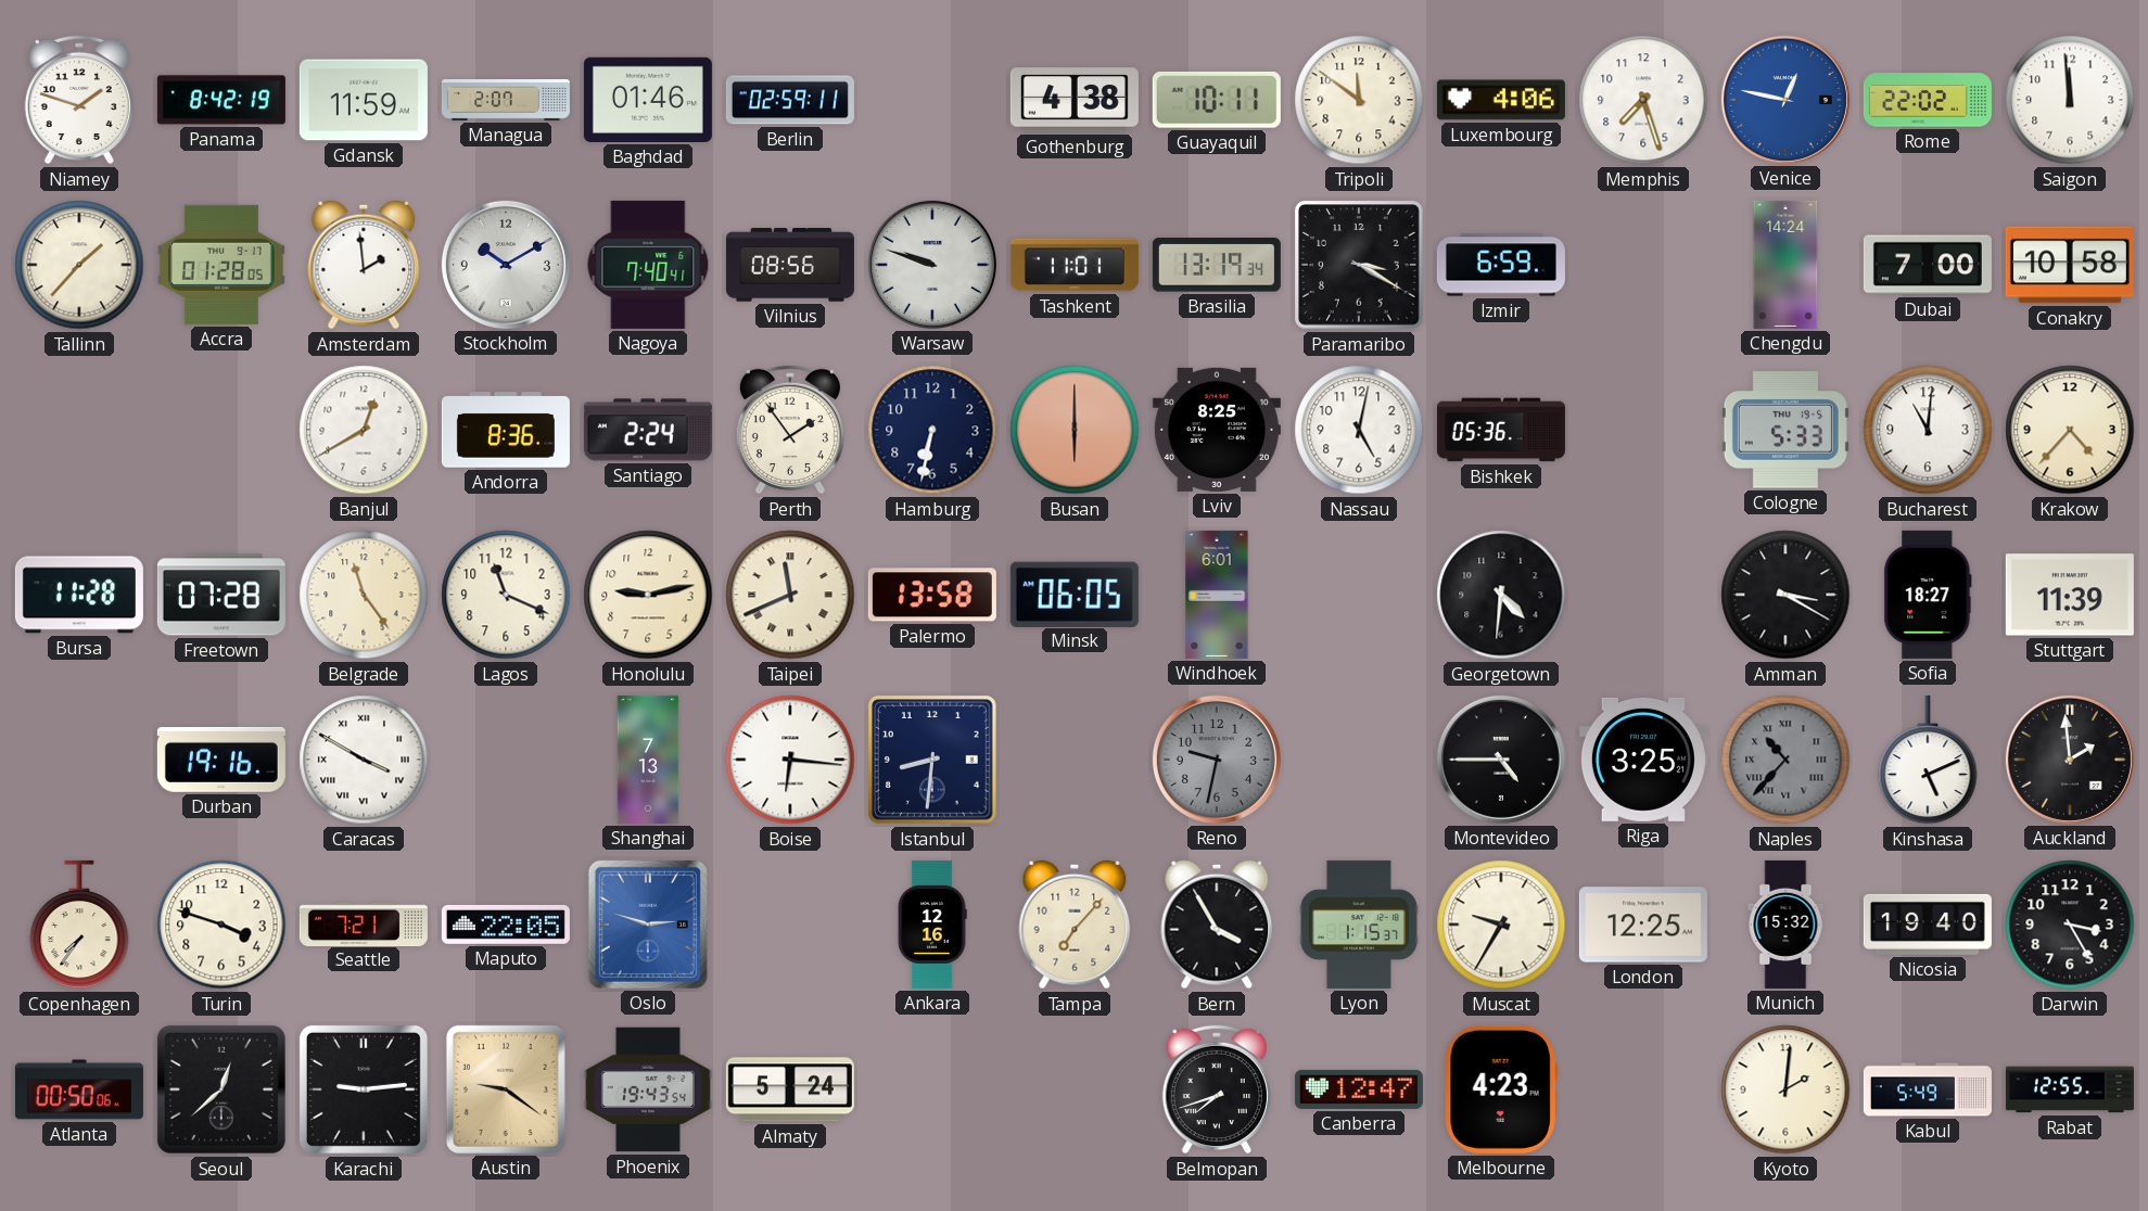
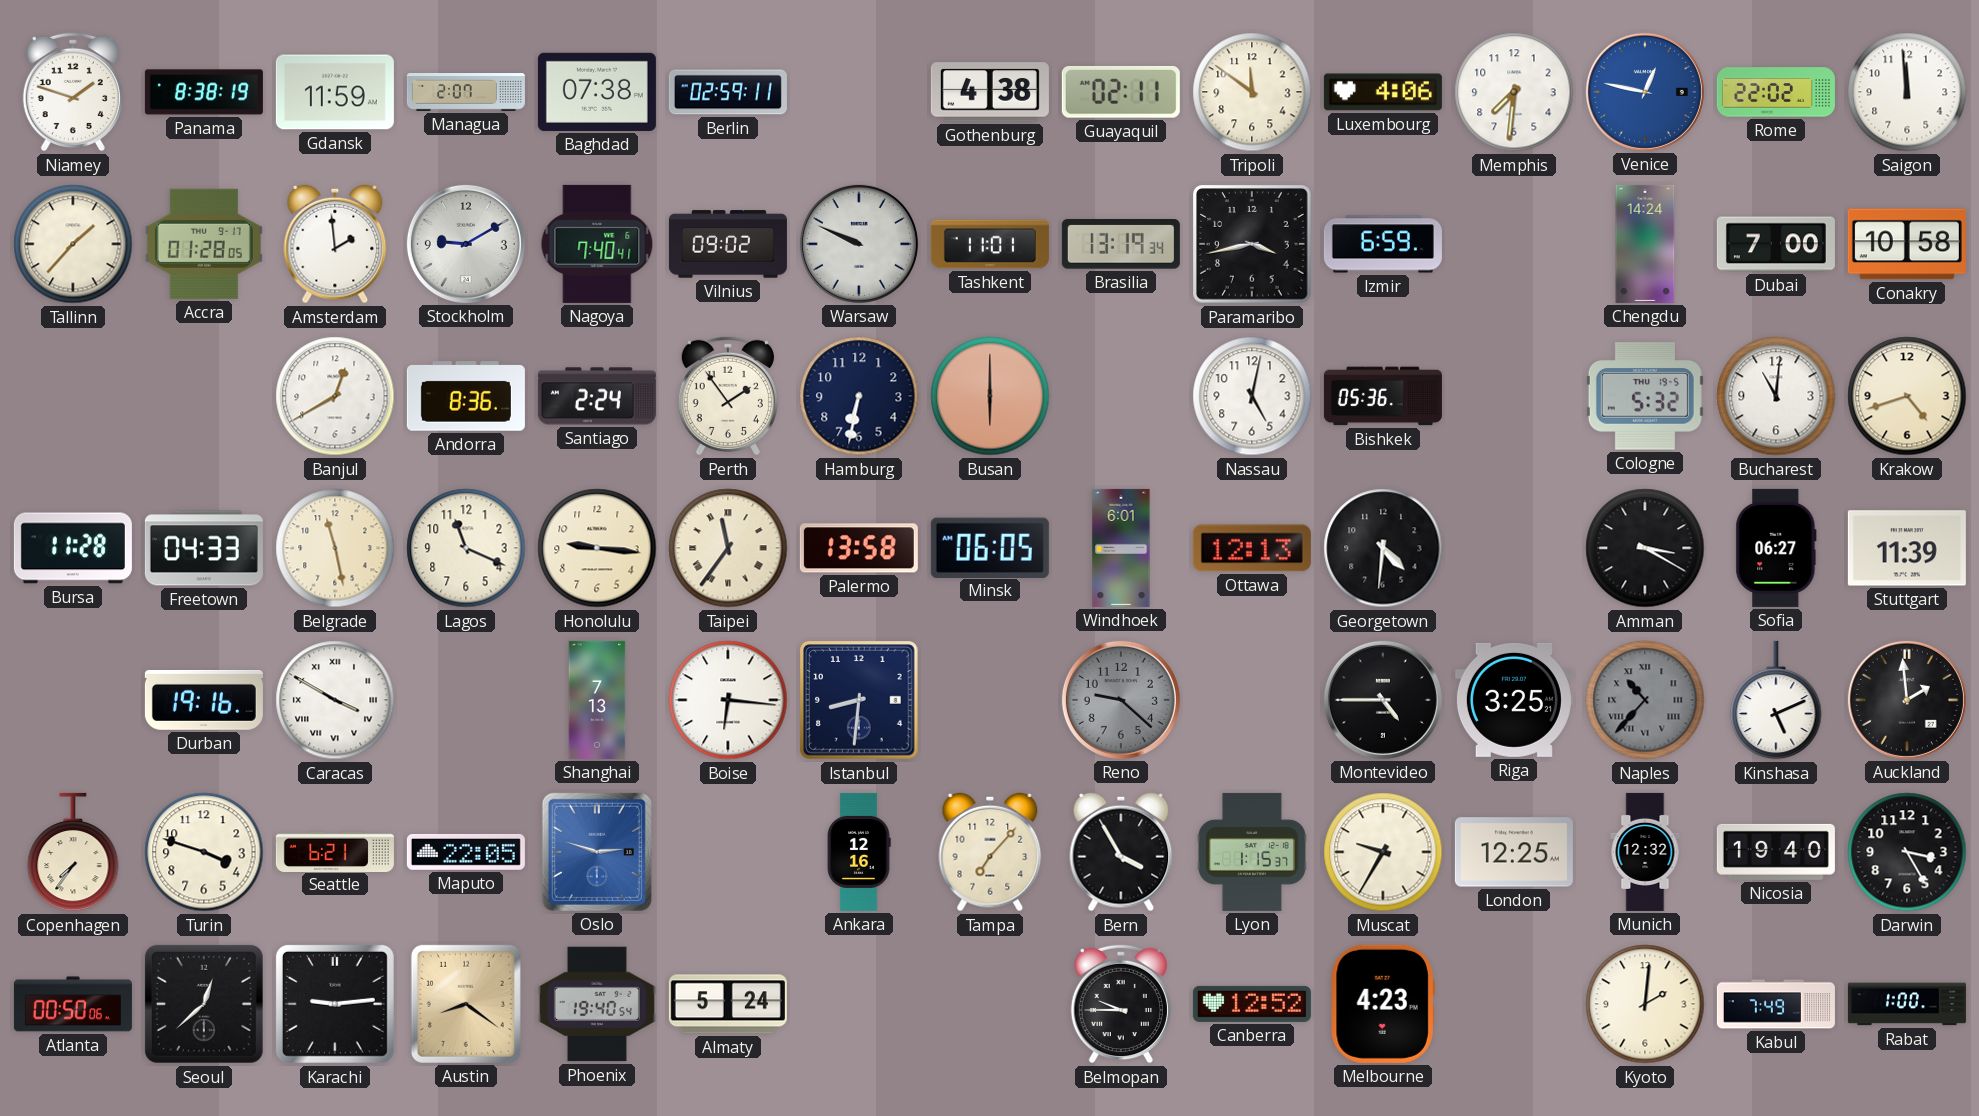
Panama: 8:42 -> 8:38 (204, 92)
Baghdad: 01:46 -> 07:38 (597, 92)
Guayaquil: 10:11 -> 02:11 (1121, 92)
Memphis: 7:27 -> 7:31 (1514, 92)
Stockholm: 10:10 -> 9:10 (466, 244)
Vilnius: 08:56 -> 09:02 (728, 244)
Warsaw: 9:48 -> 9:49 (859, 244)
Paramaribo: 3:20 -> 3:43 (1253, 245)
Lviv: 8:25 -> none (1217, 430)
Cologne: 5:33 -> 5:32 (1645, 396)
Krakow: 4:37 -> 4:42 (1907, 396)
Freetown: 07:28 -> 04:33 (204, 548)
Belgrade: 11:24 -> 11:28 (335, 548)
Honolulu: 9:13 -> 9:16 (597, 548)
Taipei: 11:41 -> 11:36 (728, 548)
Ottawa: none -> 12:13 (1252, 548)
Sofia: 18:27 -> 06:27 (1776, 548)
Reno: 9:32 -> 9:22 (1121, 700)
Seattle: 7:21 -> 6:21 (335, 851)
Munich: 15:32 -> 12:32 (1645, 852)
Austin: 9:21 -> 8:21 (466, 1004)
Phoenix: 19:43 -> 19:40 (597, 1004)
Belmopan: 7:42 -> 9:45 (1121, 1004)
Canberra: 12:47 -> 12:52 (1252, 1004)
Kabul: 5:49 -> 7:49 (1776, 1004)
Rabat: 12:55 -> 1:00 (1907, 1004)
